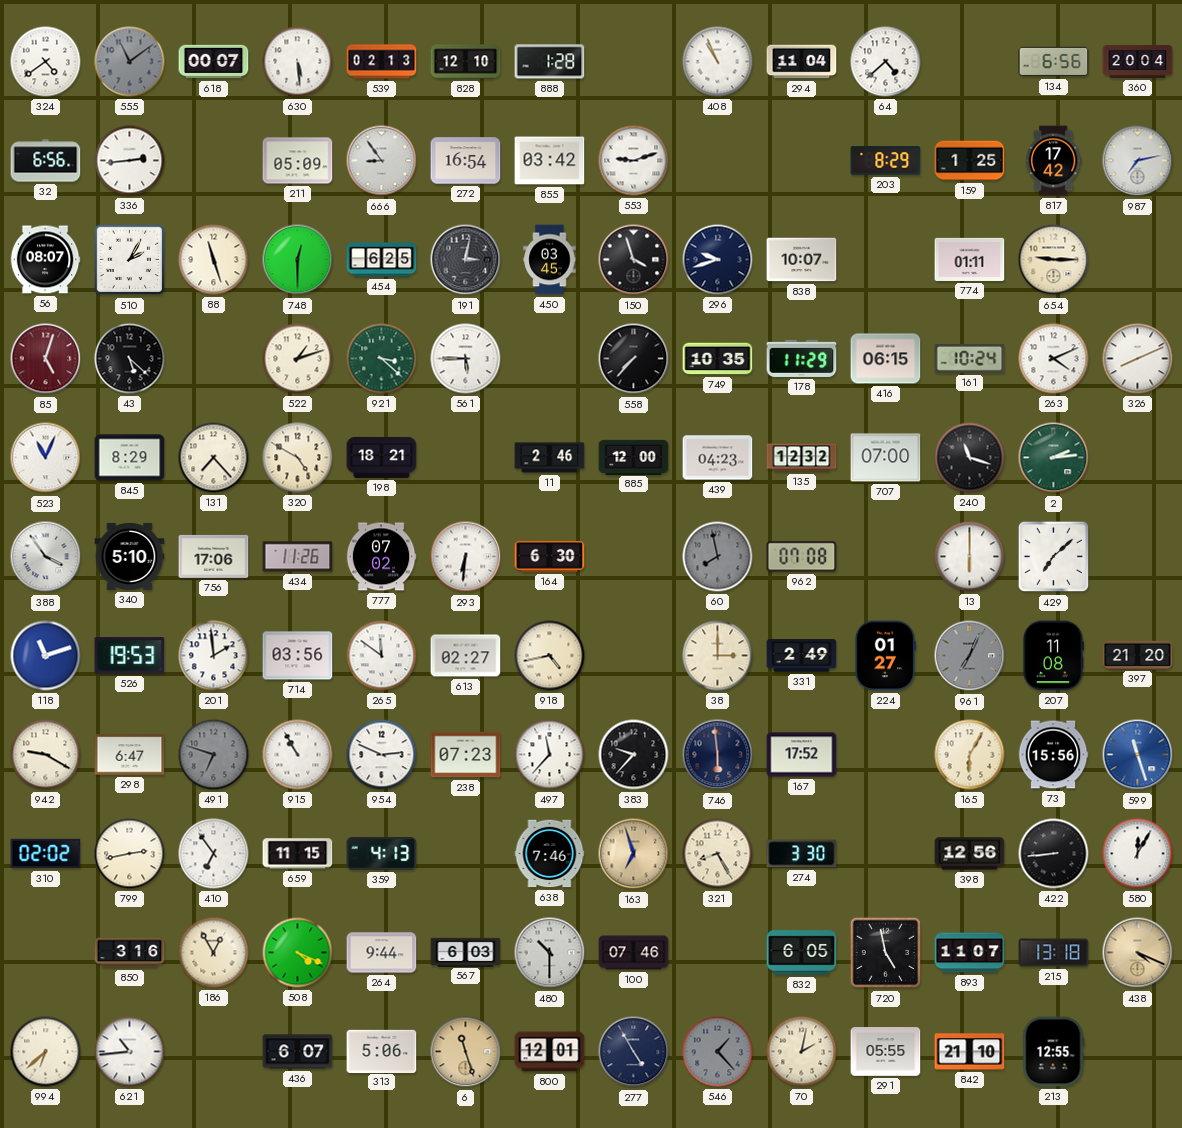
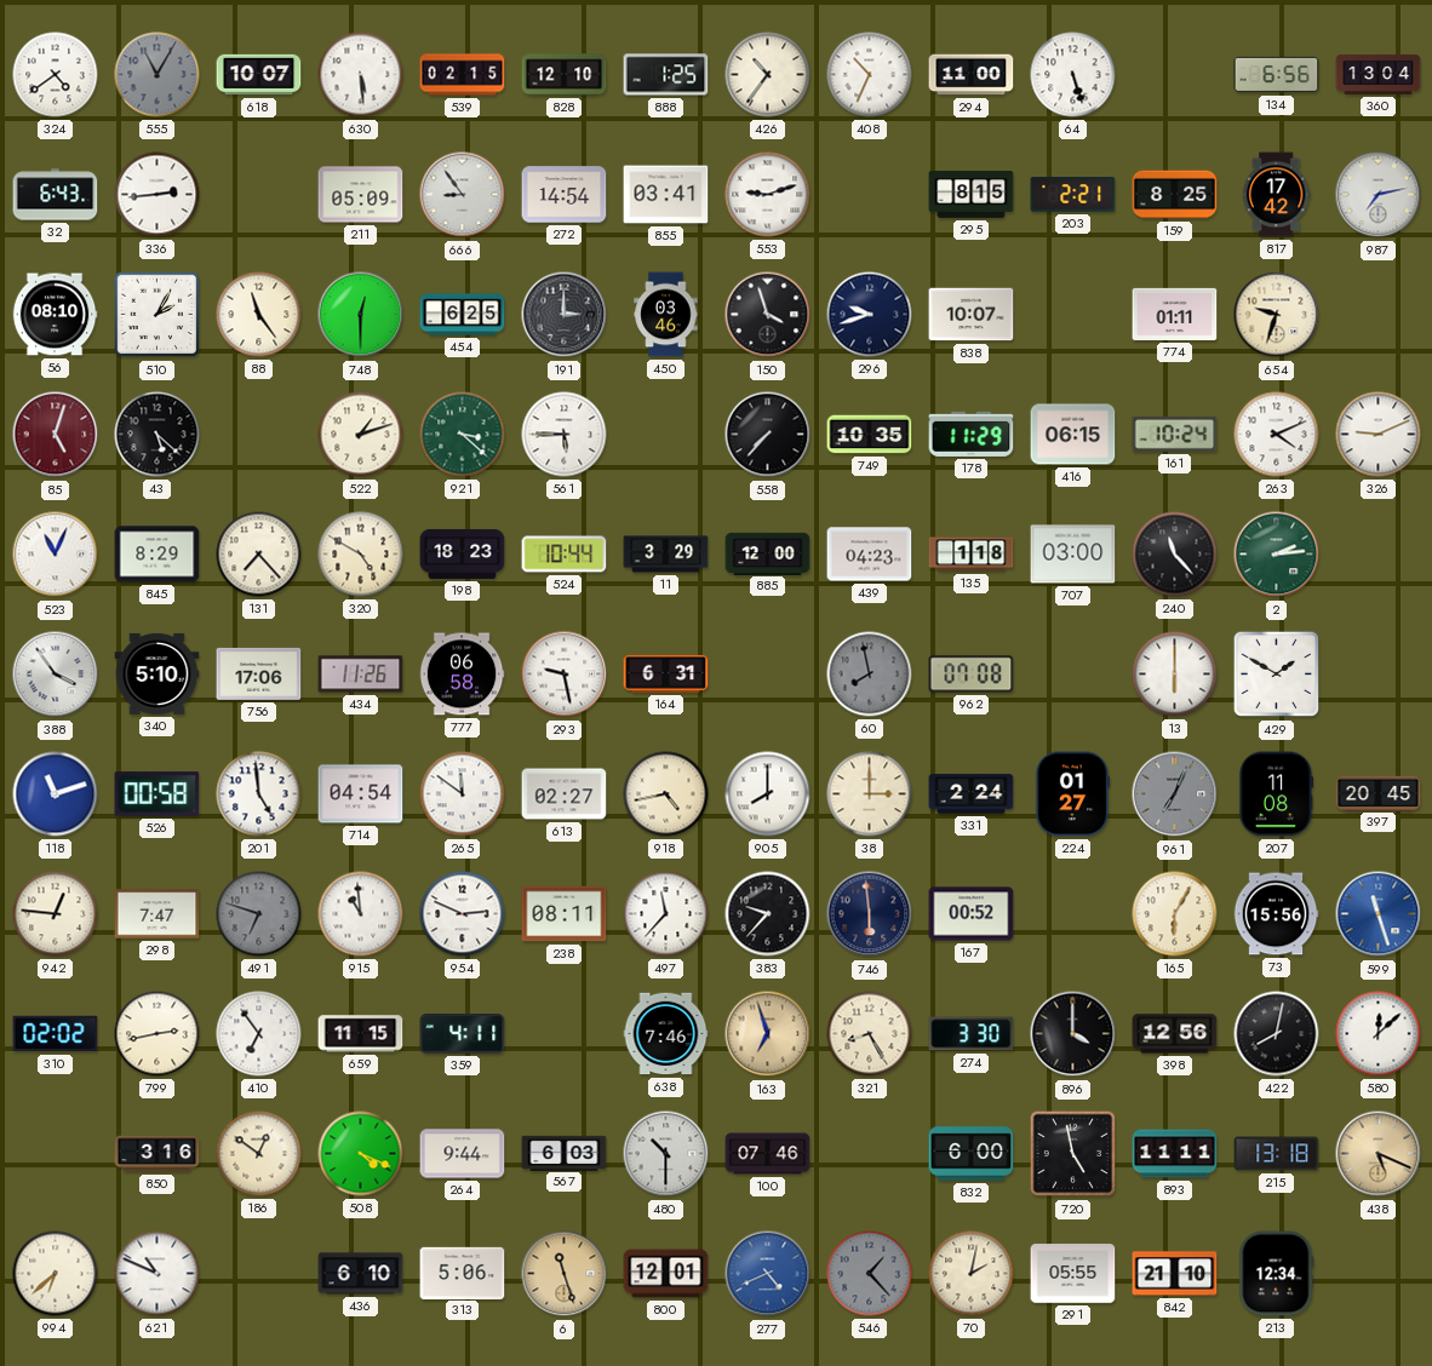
555: 11:09 -> 11:05 (157, 75)
618: 00:07 -> 10:07 (259, 75)
539: 02:13 -> 02:15 (463, 75)
888: 1:28 -> 1:25 (666, 75)
426: none -> 10:36 (768, 75)
408: 10:56 -> 10:34 (870, 75)
294: 11:04 -> 11:00 (972, 75)
64: 4:38 -> 5:27 (1073, 75)
360: 20:04 -> 13:04 (1379, 74)
32: 6:56 -> 6:43 (56, 195)
272: 16:54 -> 14:54 (565, 195)
855: 03:42 -> 03:41 (666, 195)
295: none -> 8:15 (972, 195)
203: 8:29 -> 2:21 (1073, 195)
159: 1:25 -> 8:25 (1175, 195)
56: 08:07 -> 08:10 (55, 315)
88: 11:27 -> 11:24 (259, 315)
191: 3:02 -> 3:00 (565, 315)
450: 03:45 -> 03:46 (666, 315)
654: 9:15 -> 9:33 (1277, 315)
326: 8:11 -> 9:11 (1379, 435)
198: 18:21 -> 18:23 (463, 553)
524: none -> 10:44 (565, 555)
11: 2:46 -> 3:29 (666, 555)
135: 12:32 -> 1:18 (972, 555)
707: 07:00 -> 03:00 (1073, 555)
240: 11:18 -> 11:23 (1175, 555)
777: 07:02 -> 06:58 (462, 675)
293: 6:31 -> 9:28 (565, 675)
164: 6:30 -> 6:31 (666, 673)
429: 7:08 -> 1:50 (1277, 675)
526: 19:53 -> 00:58 (157, 794)
201: 1:59 -> 4:59 (259, 794)
714: 03:56 -> 04:54 (361, 794)
905: none -> 8:00 (768, 794)
331: 2:49 -> 2:24 (972, 794)
397: 21:20 -> 20:45 (1379, 793)
942: 9:20 -> 12:46 (56, 914)
298: 6:47 -> 7:47 (157, 914)
915: 10:55 -> 10:59 (361, 914)
238: 07:23 -> 08:11 (565, 914)
167: 17:52 -> 00:52 (972, 914)
359: 4:13 -> 4:11 (463, 1034)
896: none -> 4:00 (1073, 1034)
422: 8:44 -> 8:02 (1277, 1034)
580: 12:05 -> 12:08 (1379, 1034)
186: 12:55 -> 12:51 (259, 1154)
832: 6:05 -> 6:00 (972, 1154)
893: 11:07 -> 11:11 (1175, 1154)
438: 4:19 -> 5:19 (1379, 1154)
621: 10:44 -> 10:49 (157, 1274)
436: 6:07 -> 6:10 (361, 1274)
277: 4:55 -> 4:41 (768, 1274)
277 dial: navy -> blue (768, 1274)
213: 12:55 -> 12:34 (1277, 1274)
